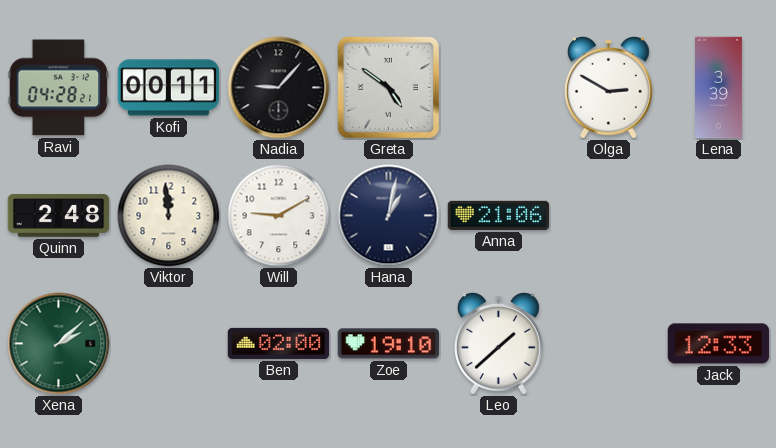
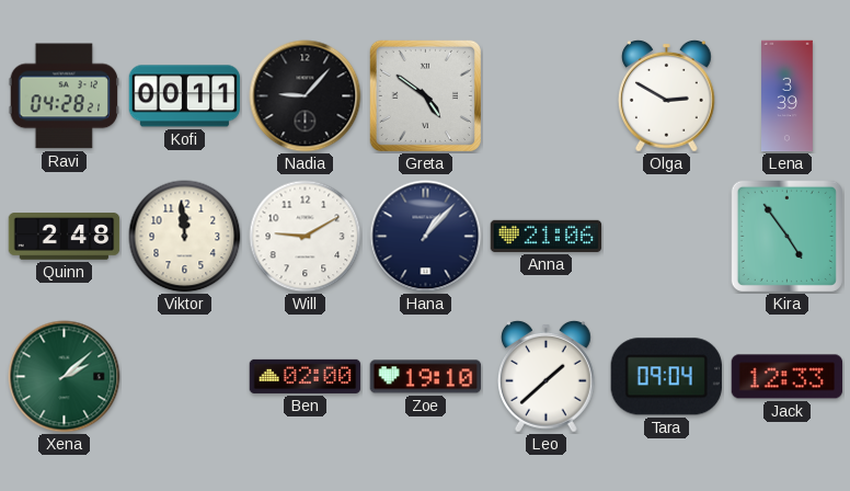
Hana: 1:02 -> 1:07 (426, 237)
Kira: none -> 4:54 (786, 236)
Tara: none -> 09:04 (666, 377)
